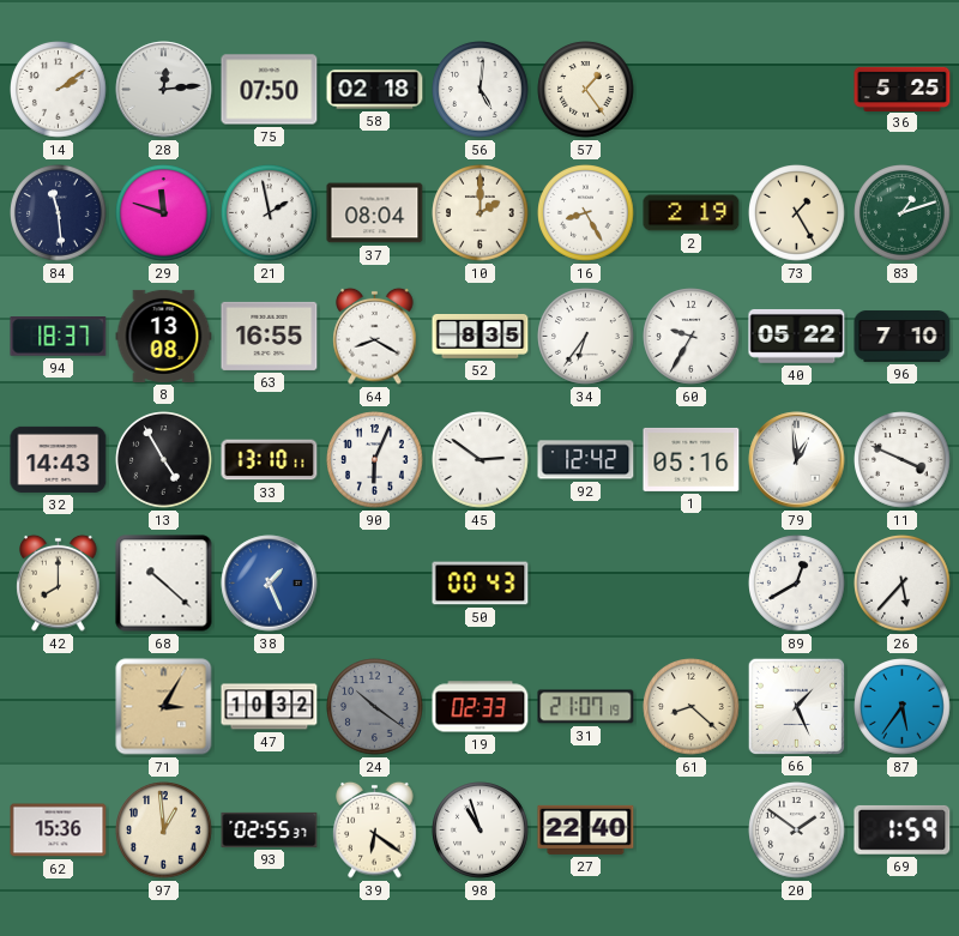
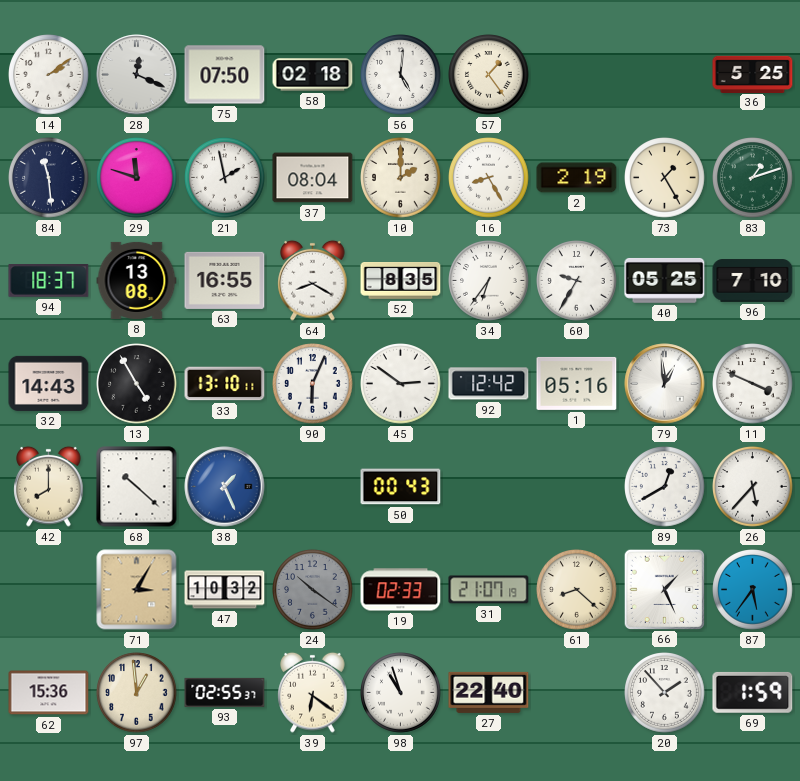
28: 12:14 -> 12:19 (137, 75)
40: 05:22 -> 05:25 (665, 281)
20: 1:51 -> 1:53 (665, 693)
